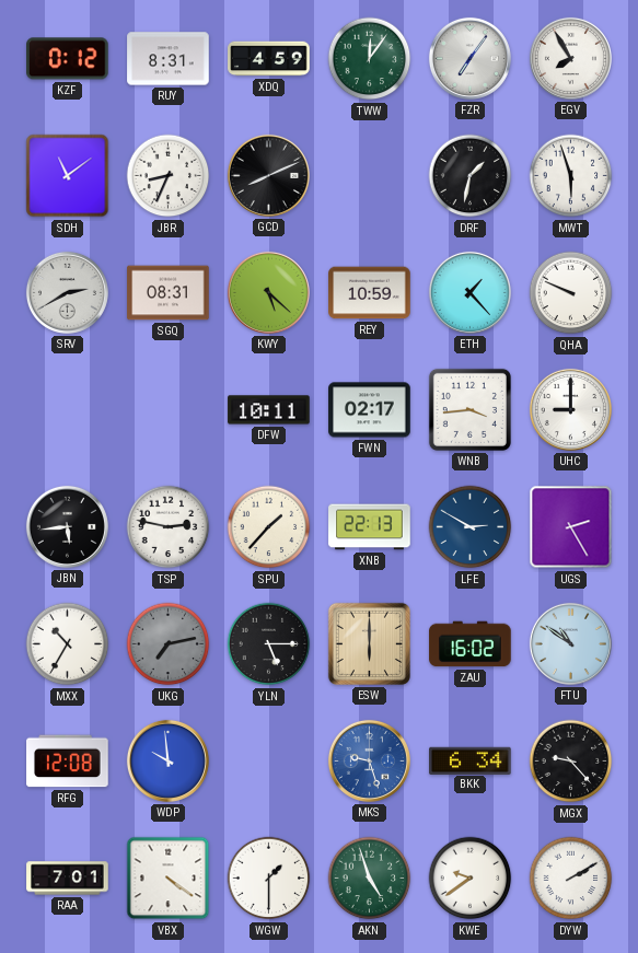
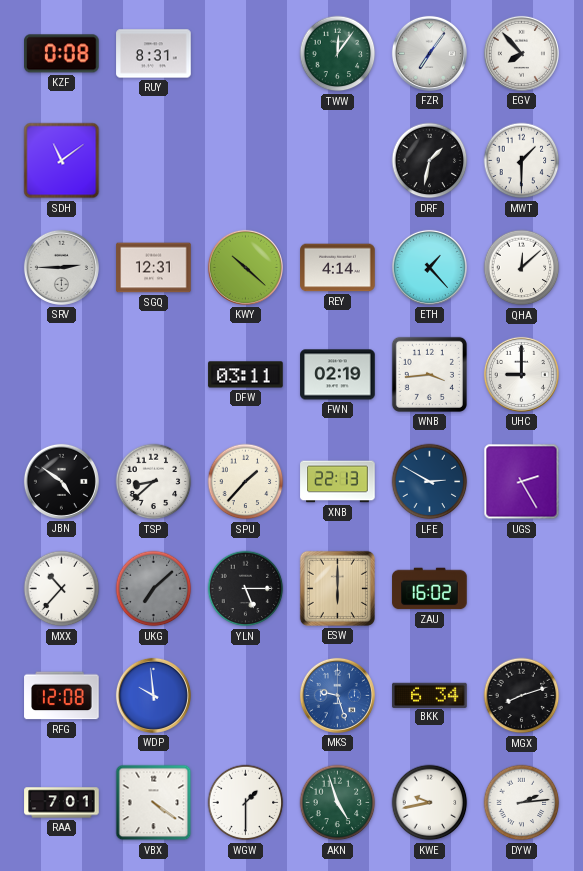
KZF: 0:12 -> 0:08 (62, 54)
XDQ: 4:59 -> none (269, 59)
EGV: 7:55 -> 7:53 (521, 53)
JBR: 8:34 -> none (169, 176)
GCD: 8:11 -> none (268, 175)
MWT: 5:57 -> 1:30 (522, 161)
SRV: 2:40 -> 2:45 (61, 267)
SGQ: 08:31 -> 12:31 (154, 268)
KWY: 5:22 -> 10:22 (245, 267)
REY: 10:59 -> 4:14 (338, 268)
QHA: 9:49 -> 12:08 (522, 268)
DFW: 10:11 -> 03:11 (246, 375)
FWN: 02:17 -> 02:19 (338, 375)
JBN: 5:44 -> 4:51 (61, 481)
TSP: 2:47 -> 8:38 (154, 482)
MXX: 10:35 -> 10:37 (62, 589)
UKG: 7:13 -> 7:08 (154, 589)
FTU: 10:51 -> none (570, 643)
MGX: 9:23 -> 8:12 (522, 696)
KWE: 9:39 -> 9:43 (430, 803)
DYW: 2:10 -> 2:14 (522, 803)
